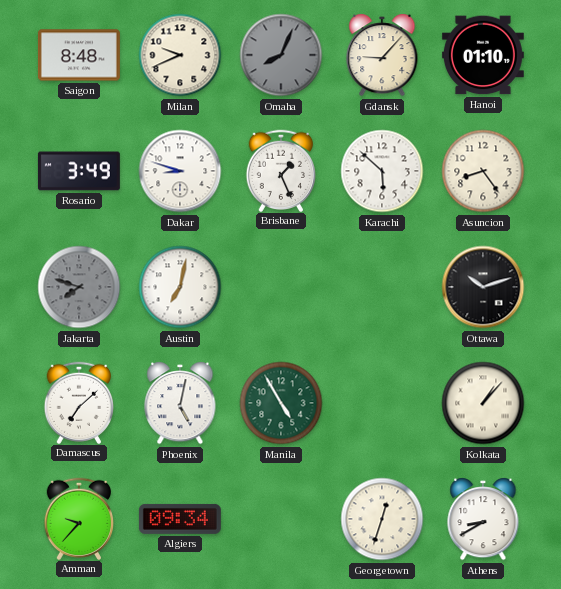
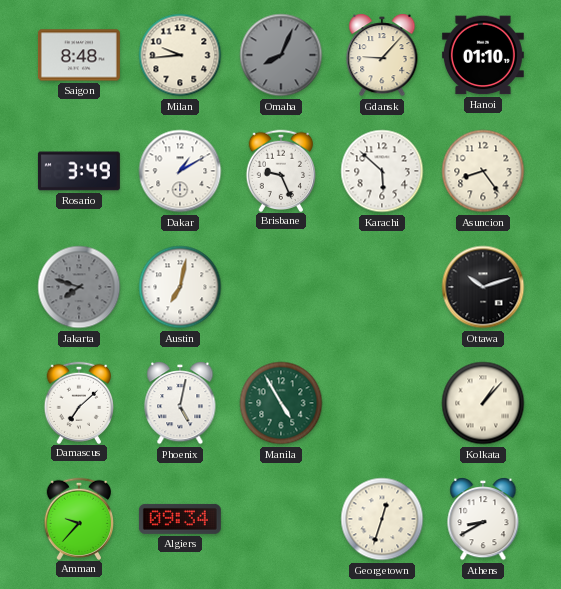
Milan: 9:41 -> 9:44 (180, 55)
Dakar: 8:48 -> 1:10 (180, 171)
Brisbane: 1:26 -> 9:26 (281, 170)
